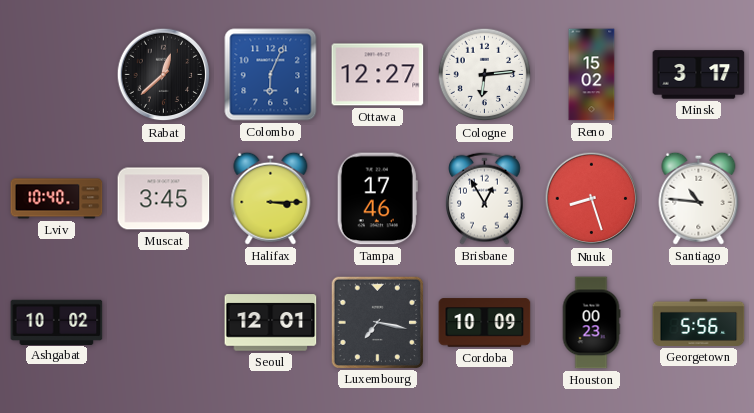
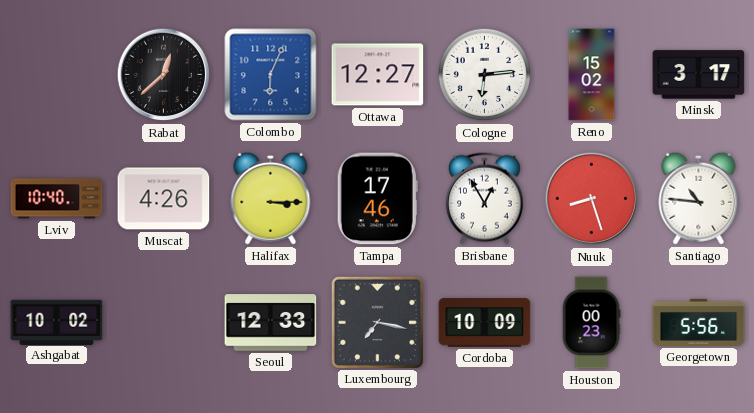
Muscat: 3:45 -> 4:26 (164, 199)
Seoul: 12:01 -> 12:33 (271, 323)
